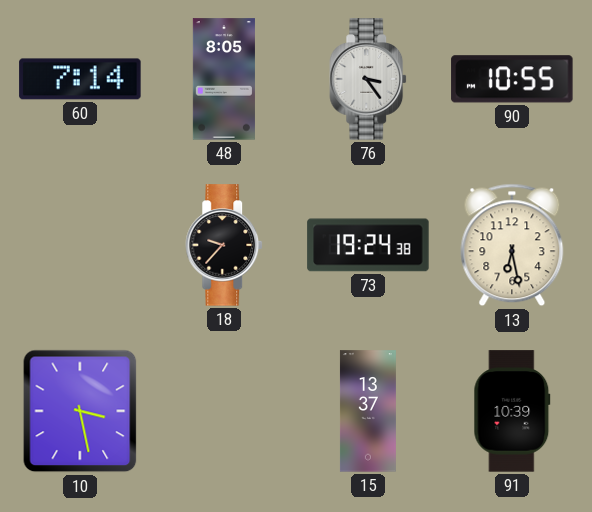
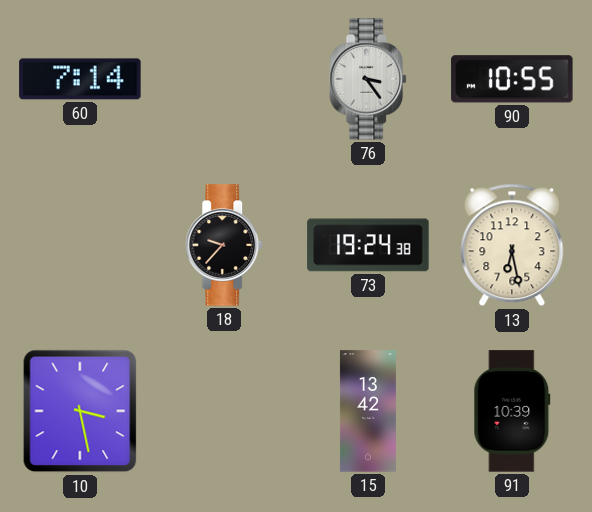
48: 8:05 -> none (224, 79)
15: 13:37 -> 13:42 (368, 411)
